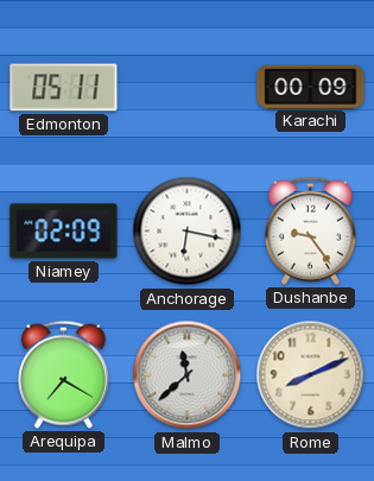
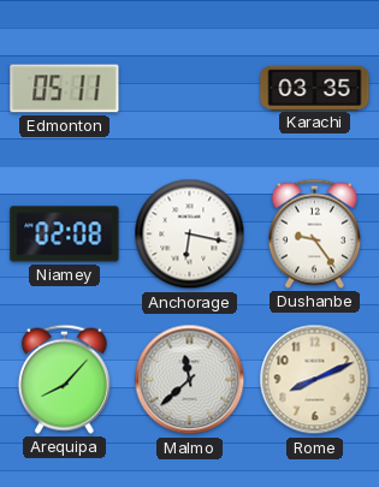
Karachi: 00:09 -> 03:35 (315, 88)
Niamey: 02:09 -> 02:08 (65, 234)
Arequipa: 7:20 -> 8:07 (64, 379)
